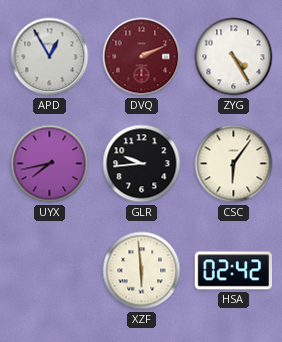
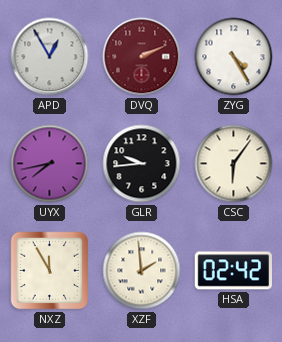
NXZ: none -> 11:55 (50, 271)
XZF: 5:59 -> 1:59 (142, 271)
